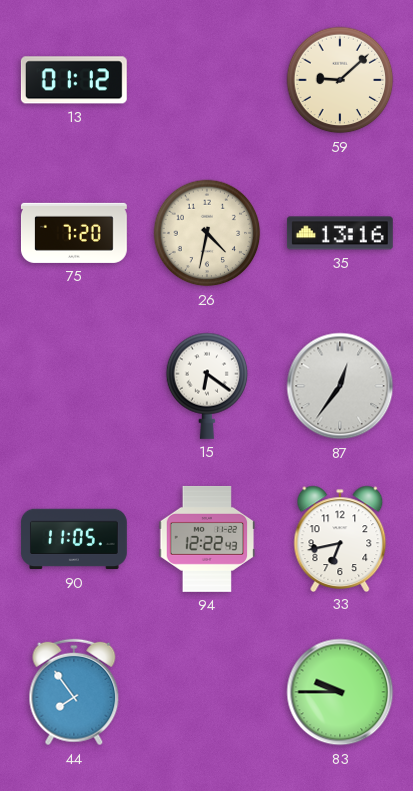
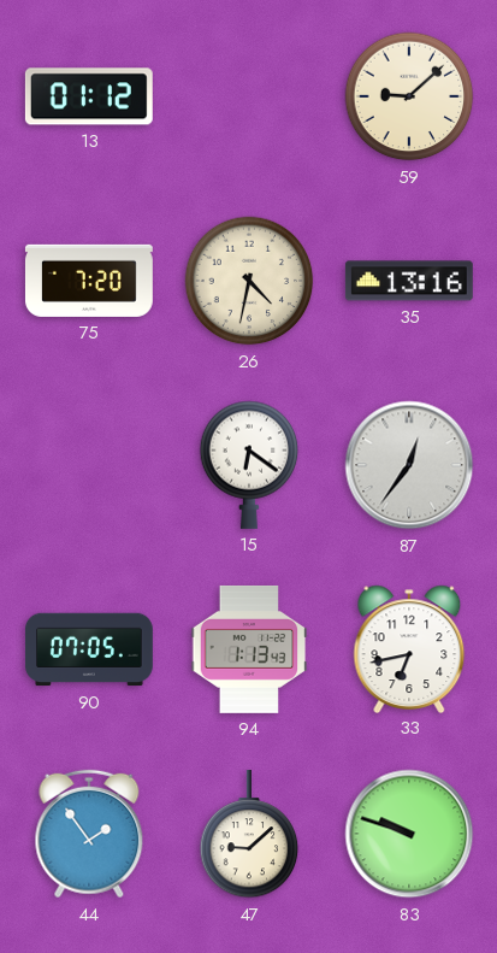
90: 11:05 -> 07:05 (90, 649)
94: 12:22 -> 1:13 (249, 649)
44: 7:54 -> 1:54 (89, 834)
47: none -> 9:08 (249, 834)
83: 9:45 -> 9:48 (409, 834)
